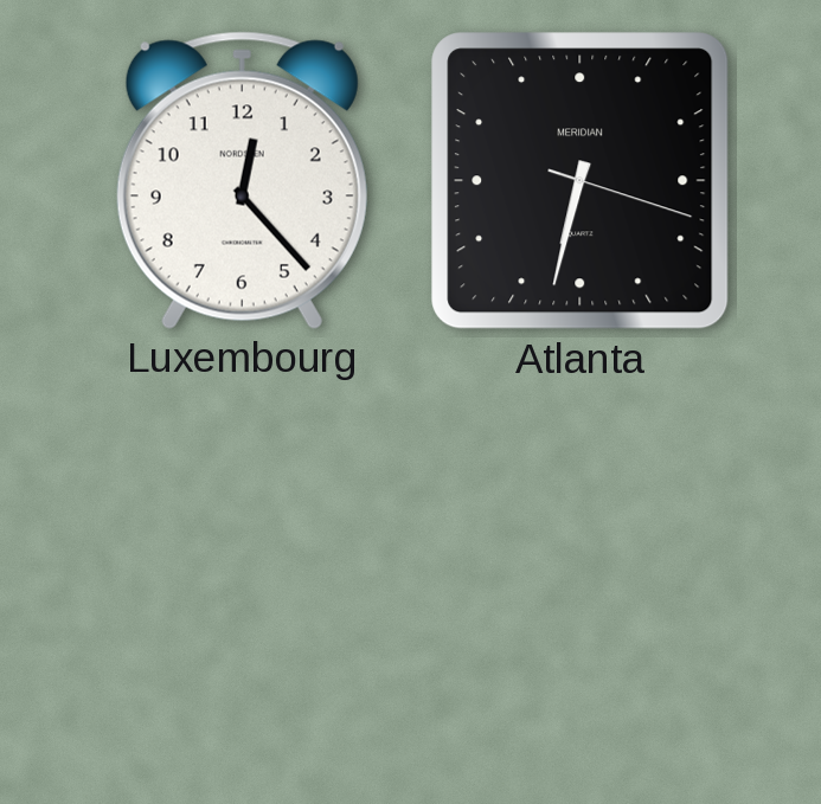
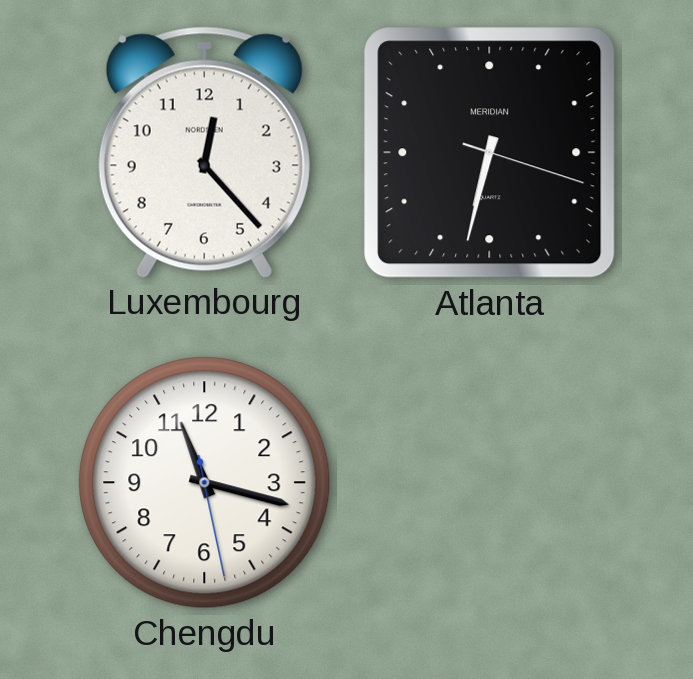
Chengdu: none -> 11:17 (205, 483)
